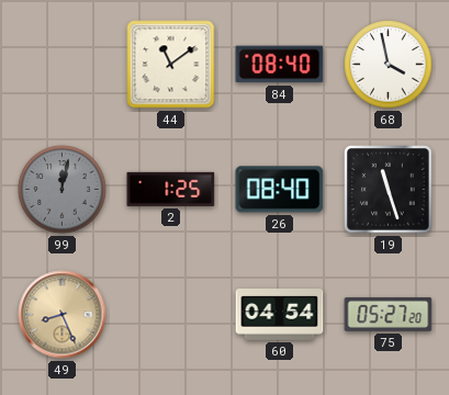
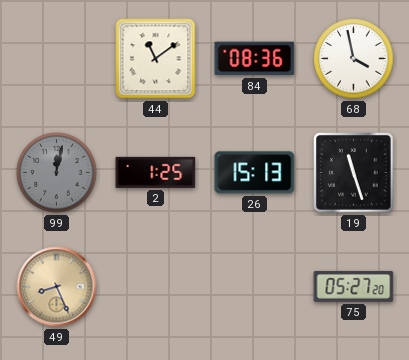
84: 08:40 -> 08:36 (255, 59)
26: 08:40 -> 15:13 (255, 173)
60: 04:54 -> none (280, 315)
